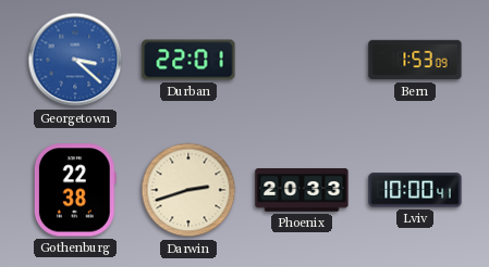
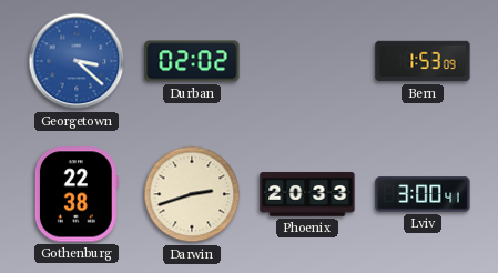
Durban: 22:01 -> 02:02 (192, 61)
Lviv: 10:00 -> 3:00 (423, 194)
